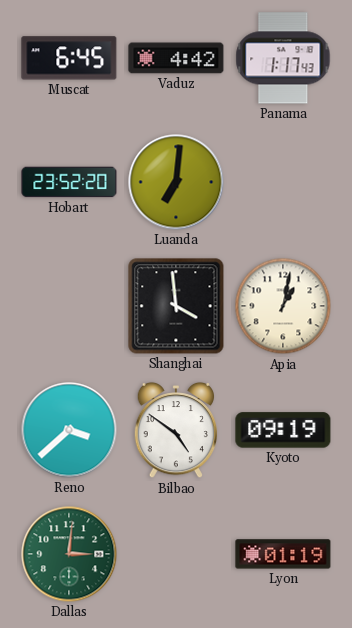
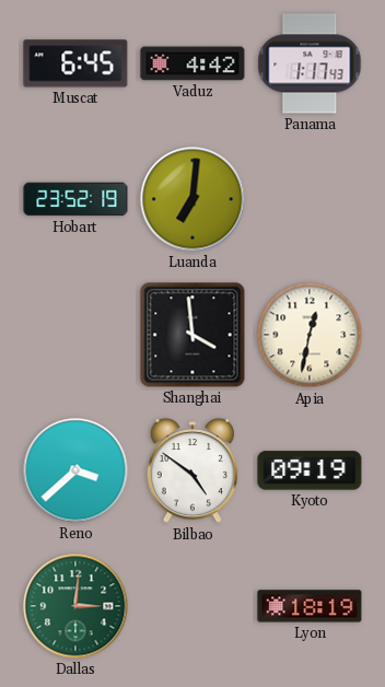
Hobart: 23:52:20 -> 23:52:19 (75, 199)
Apia: 1:02 -> 12:32 (310, 335)
Lyon: 01:19 -> 18:19 (310, 606)
